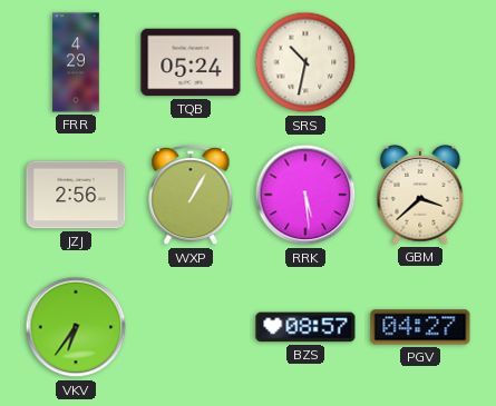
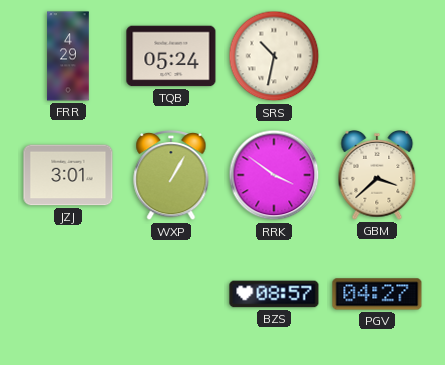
JZJ: 2:56 -> 3:01 (68, 175)
RRK: 5:29 -> 3:51 (274, 175)
VKV: 6:36 -> none (76, 327)
